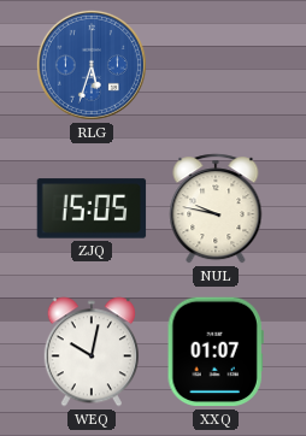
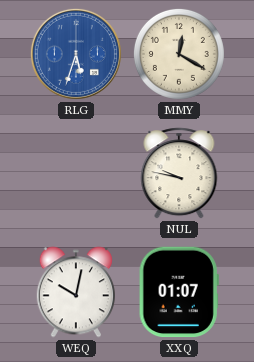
MMY: none -> 12:20 (179, 54)
ZJQ: 15:05 -> none (92, 208)
